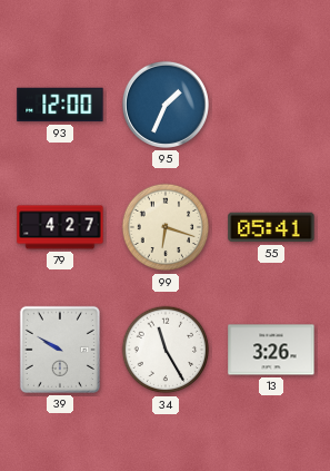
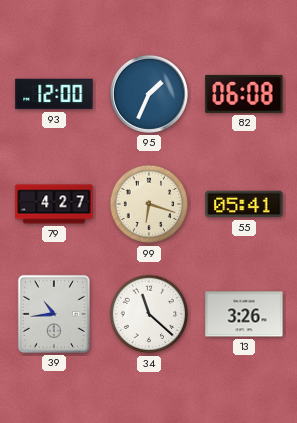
82: none -> 06:08 (244, 94)
39: 9:50 -> 10:44 (54, 314)
34: 11:25 -> 11:22 (149, 314)
